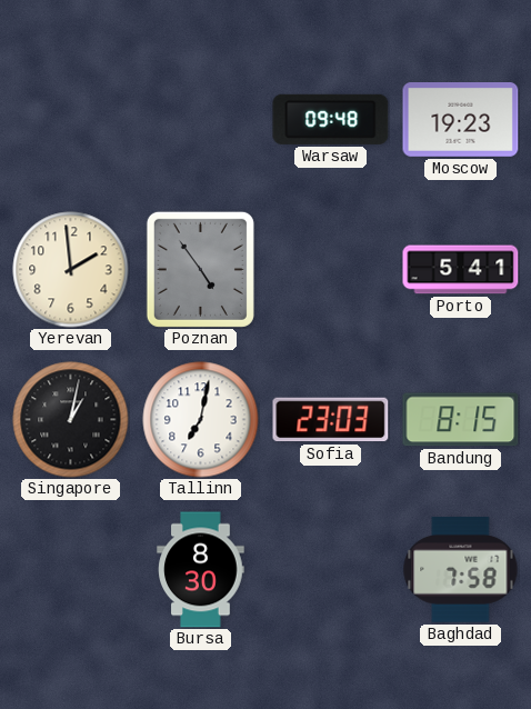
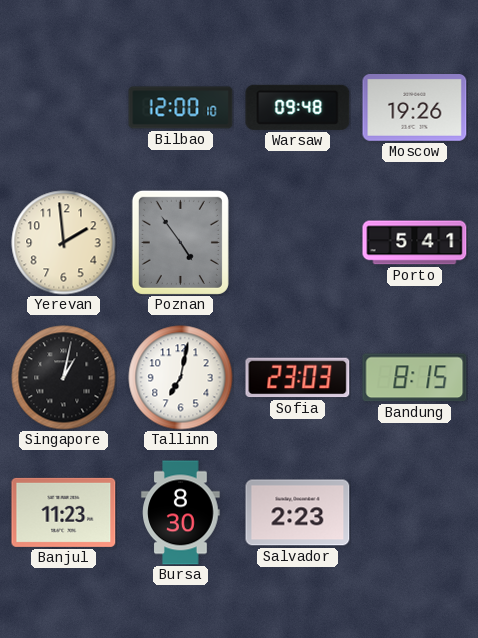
Bilbao: none -> 12:00 (181, 108)
Moscow: 19:23 -> 19:26 (415, 108)
Banjul: none -> 11:23 (64, 512)
Salvador: none -> 2:23 (298, 513)
Baghdad: 7:58 -> none (461, 570)
